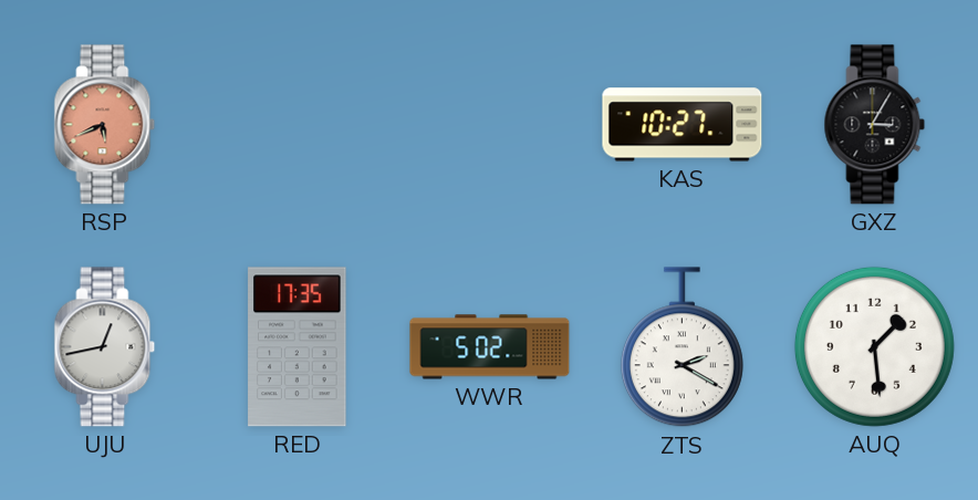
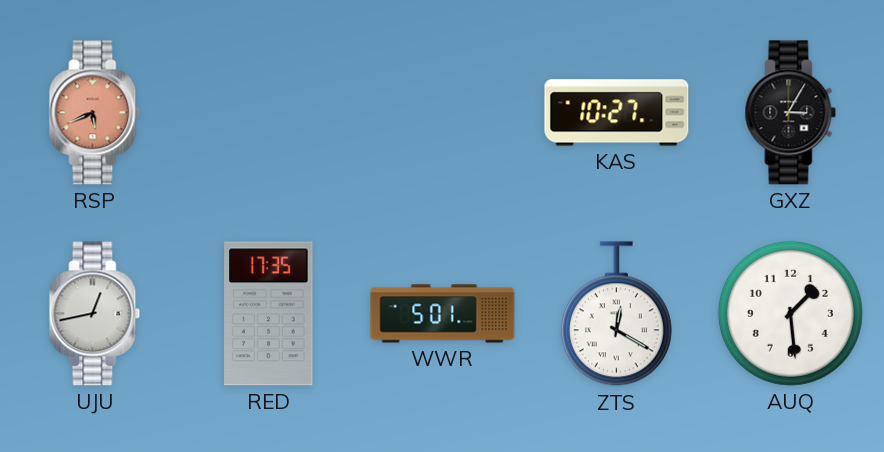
WWR: 5:02 -> 5:01 (443, 314)
ZTS: 2:20 -> 12:20 (616, 314)
